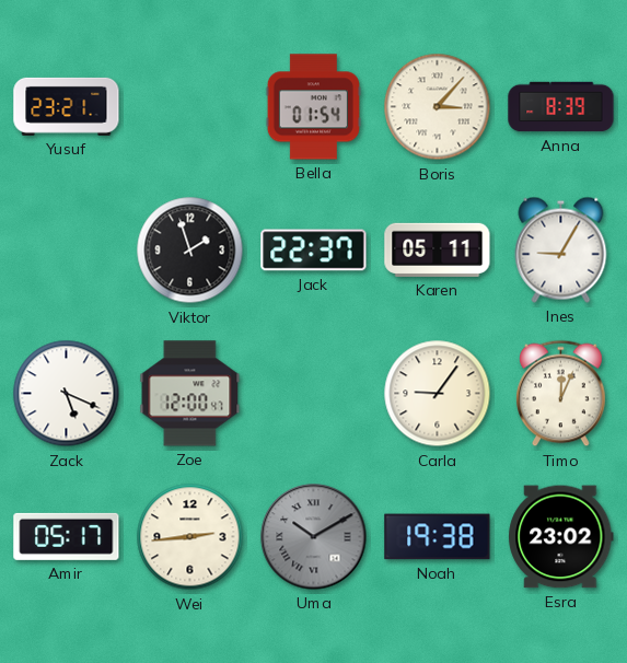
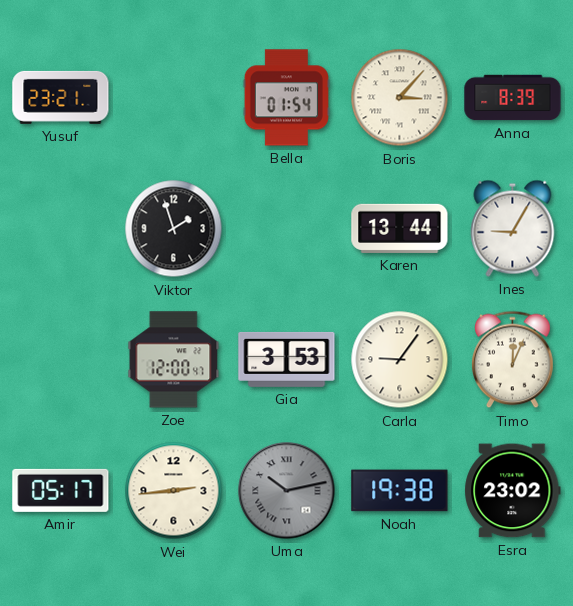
Jack: 22:37 -> none (314, 251)
Karen: 05:11 -> 13:44 (400, 228)
Zack: 5:19 -> none (67, 394)
Gia: none -> 3:53 (287, 359)
Uma: 10:10 -> 10:13 (287, 491)
